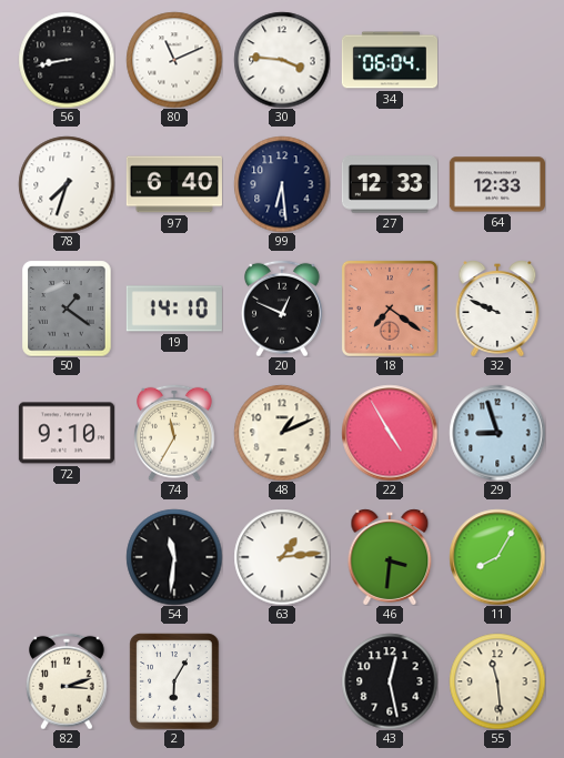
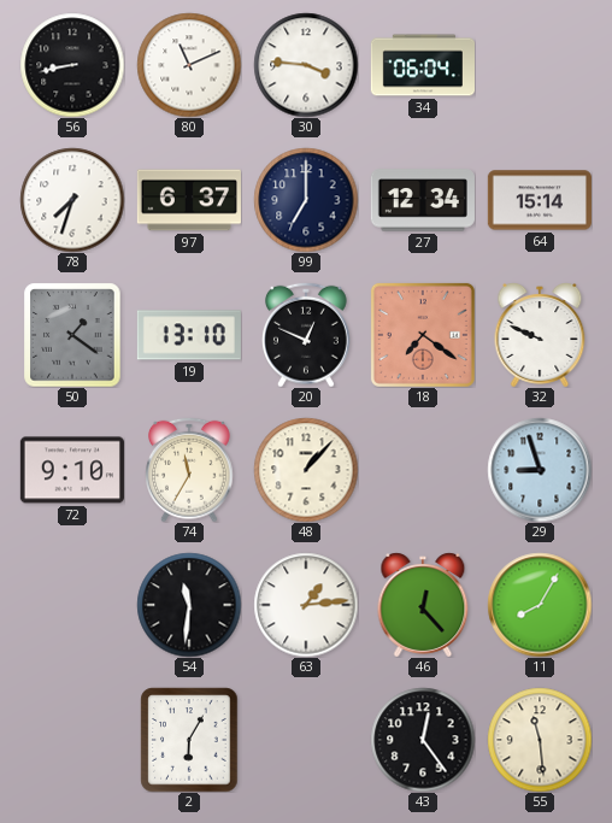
97: 6:40 -> 6:37 (189, 200)
99: 6:29 -> 7:00 (306, 200)
27: 12:33 -> 12:34 (423, 200)
64: 12:33 -> 15:14 (540, 200)
19: 14:10 -> 13:10 (189, 335)
48: 1:11 -> 1:07 (306, 470)
22: 4:55 -> none (390, 433)
46: 3:31 -> 12:23 (423, 605)
82: 3:12 -> none (68, 681)
43: 12:28 -> 12:24 (423, 740)
